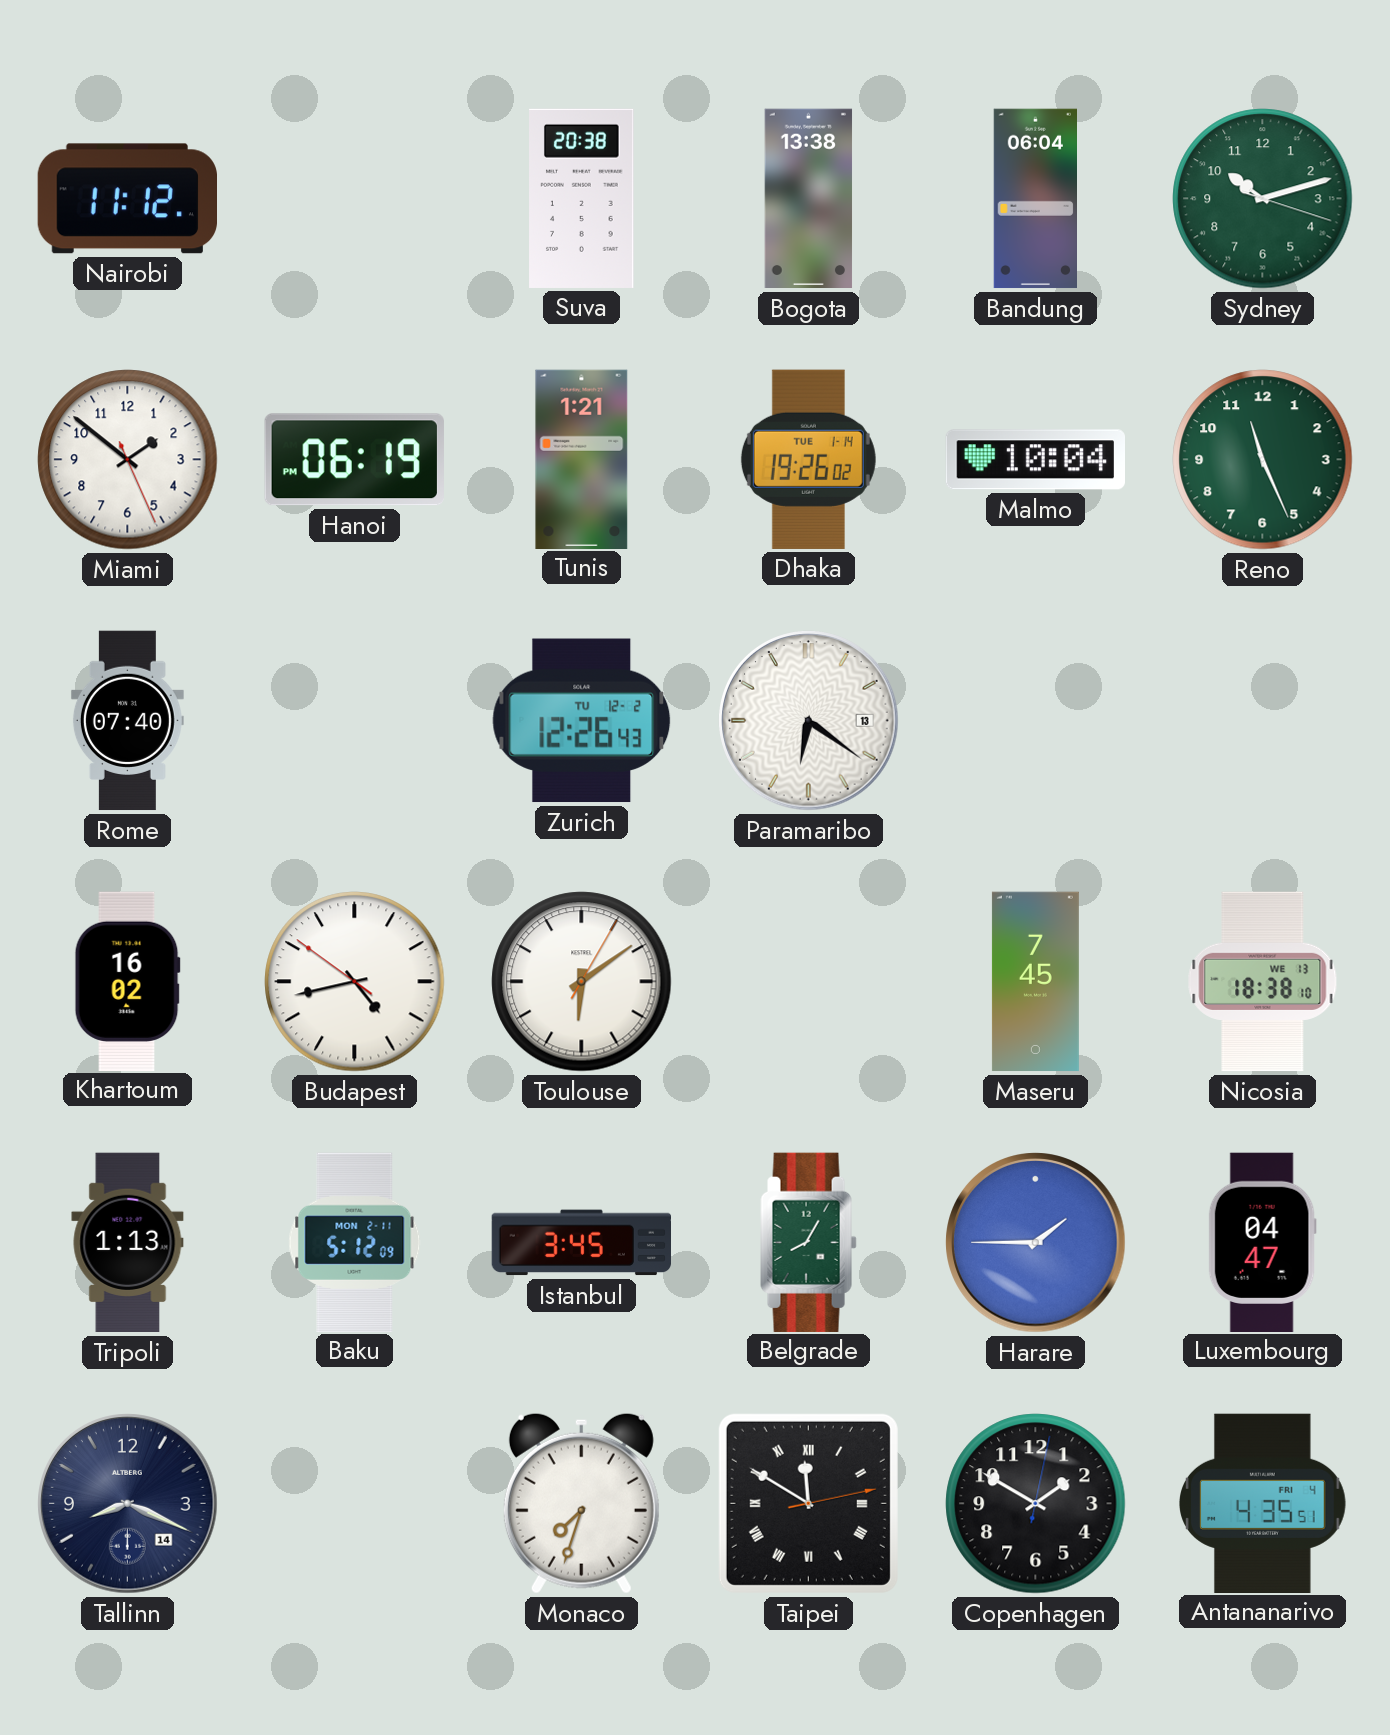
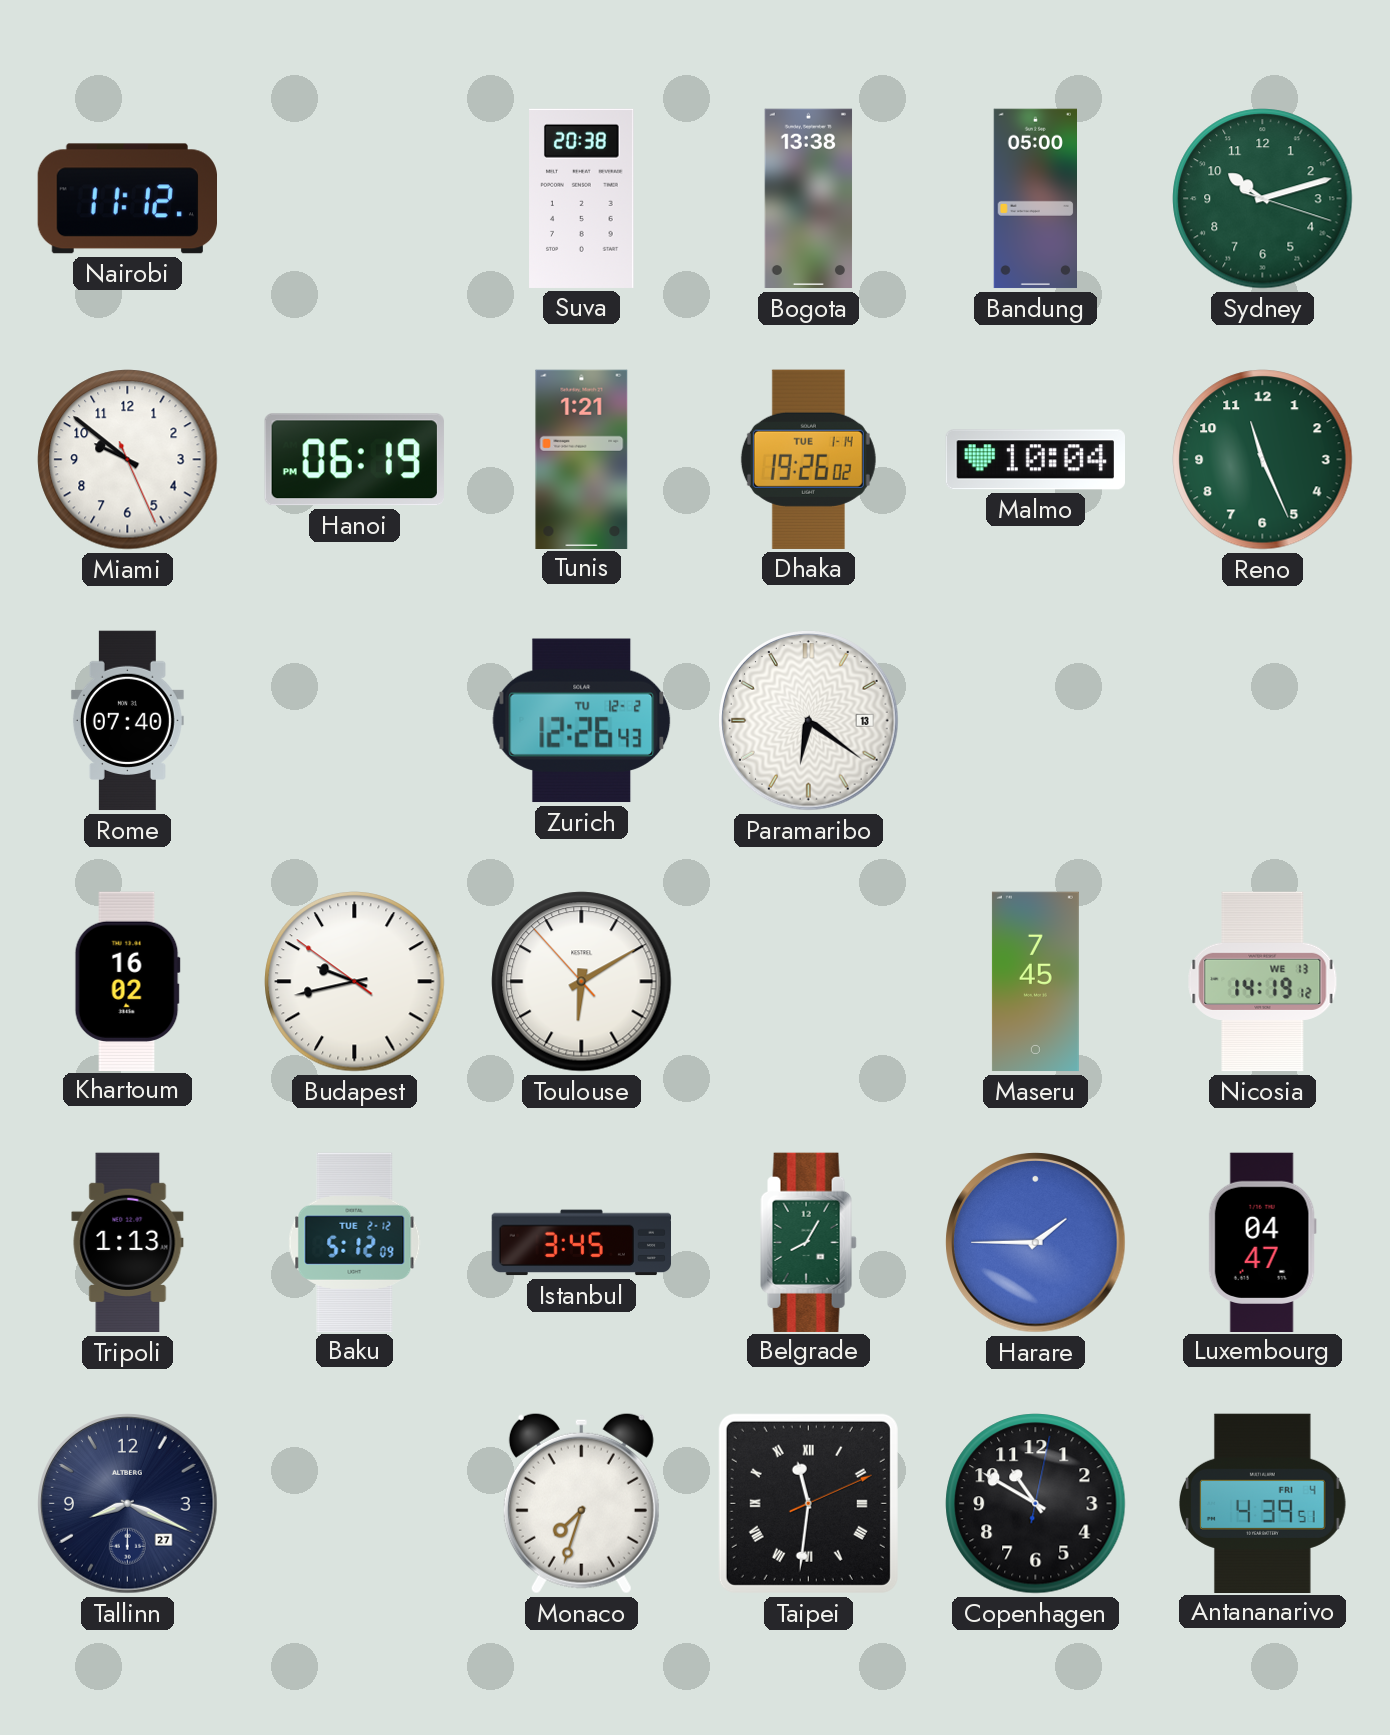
Bandung: 06:04 -> 05:00 (1035, 199)
Miami: 1:51 -> 9:51 (128, 460)
Budapest: 4:42 -> 9:42 (355, 982)
Toulouse: 6:09:05 -> 6:09:53 (582, 982)
Nicosia: 18:38 -> 14:19 (1263, 982)
Baku date: MON 2-11 -> TUE 2-12 (355, 1242)
Tallinn date: 14 -> 27 (128, 1504)
Taipei: 11:50 -> 11:31 (808, 1503)
Copenhagen: 1:50 -> 10:50 (1036, 1504)
Antananarivo: 4:35 -> 4:39 (1263, 1503)
